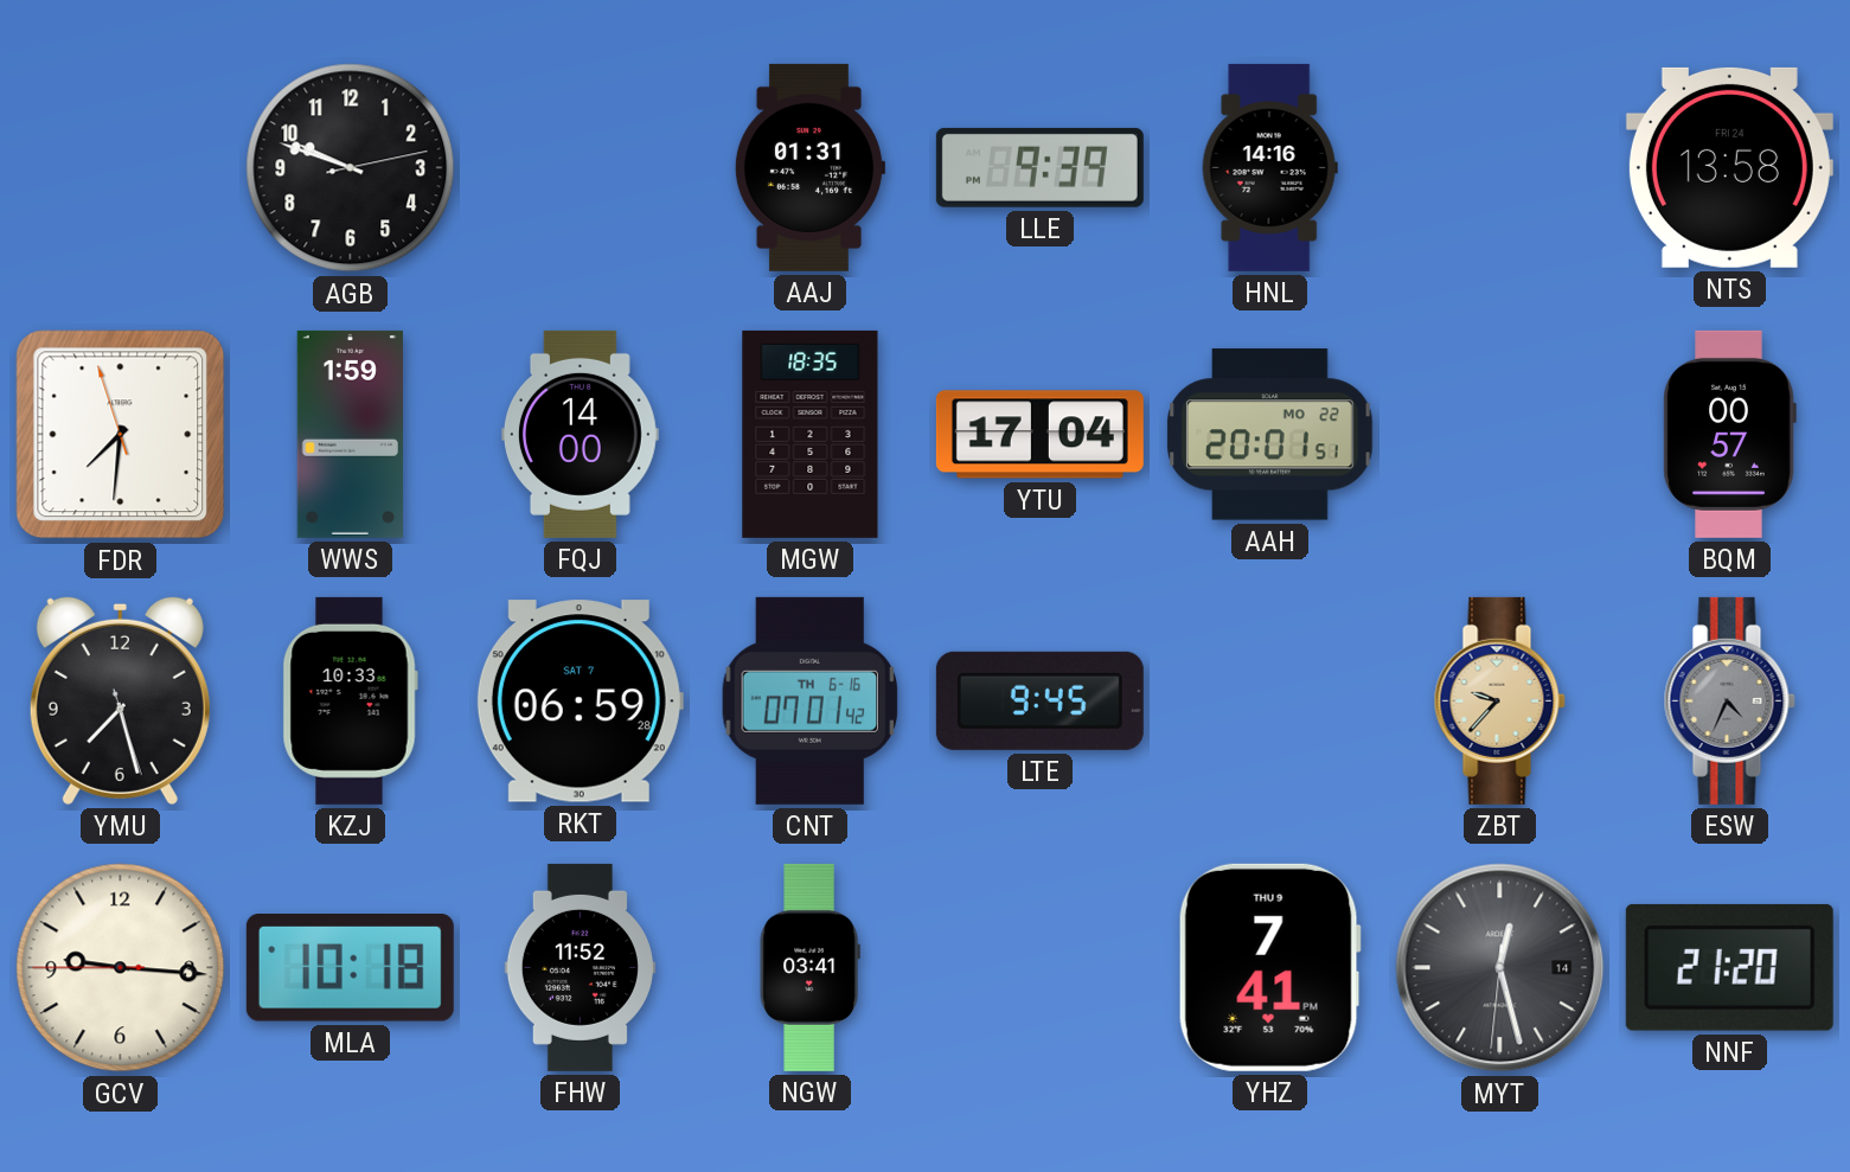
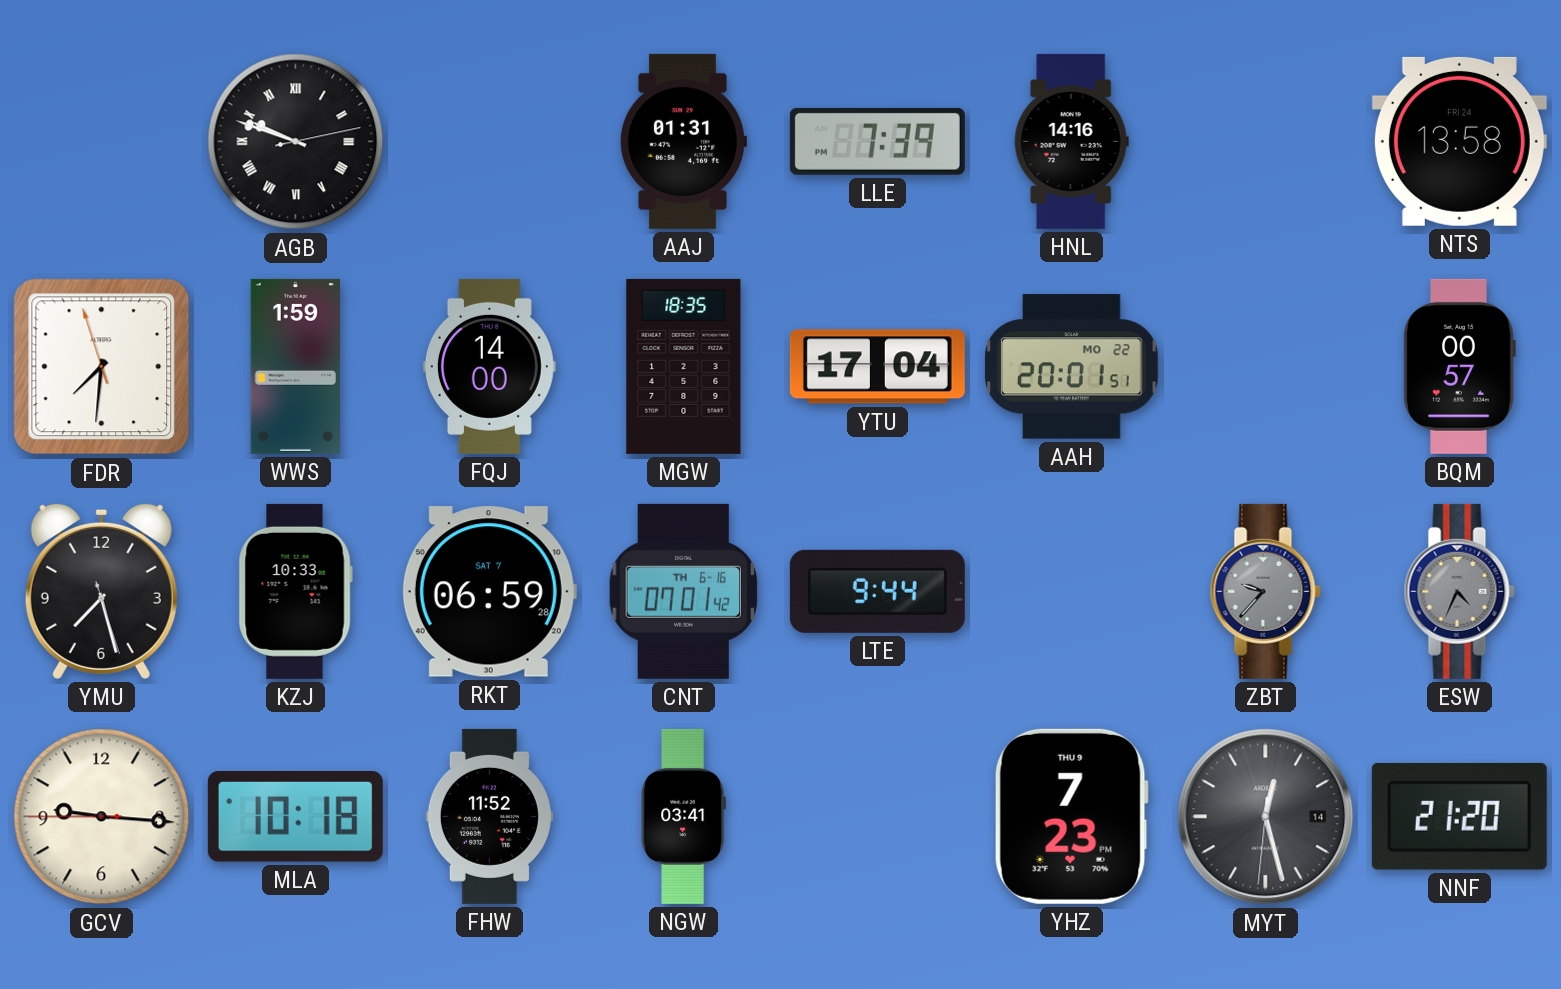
AGB numerals: Arabic -> Roman (296, 142)
LLE: 9:39 -> 7:39 (877, 141)
LTE: 9:45 -> 9:44 (877, 591)
ZBT dial: champagne -> grey (1265, 591)
YHZ: 7:41 -> 7:23 (1071, 816)
